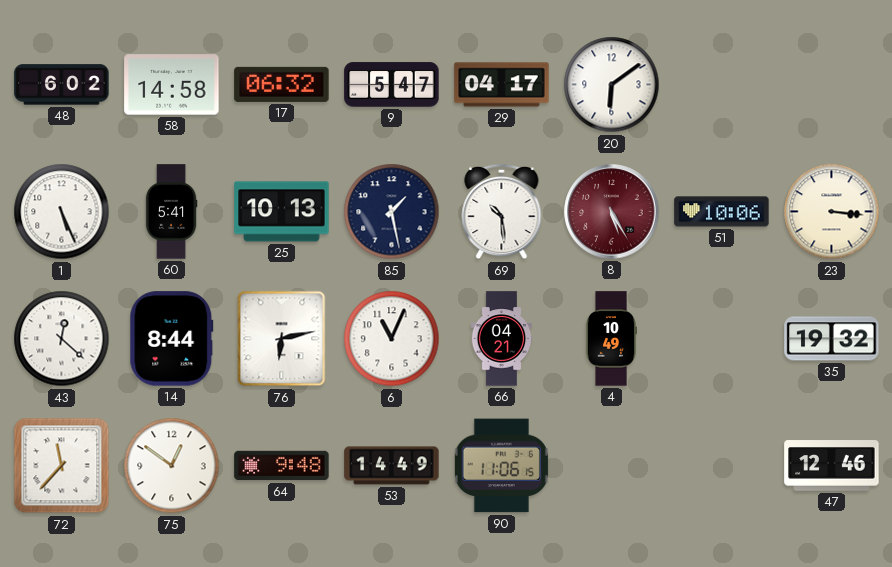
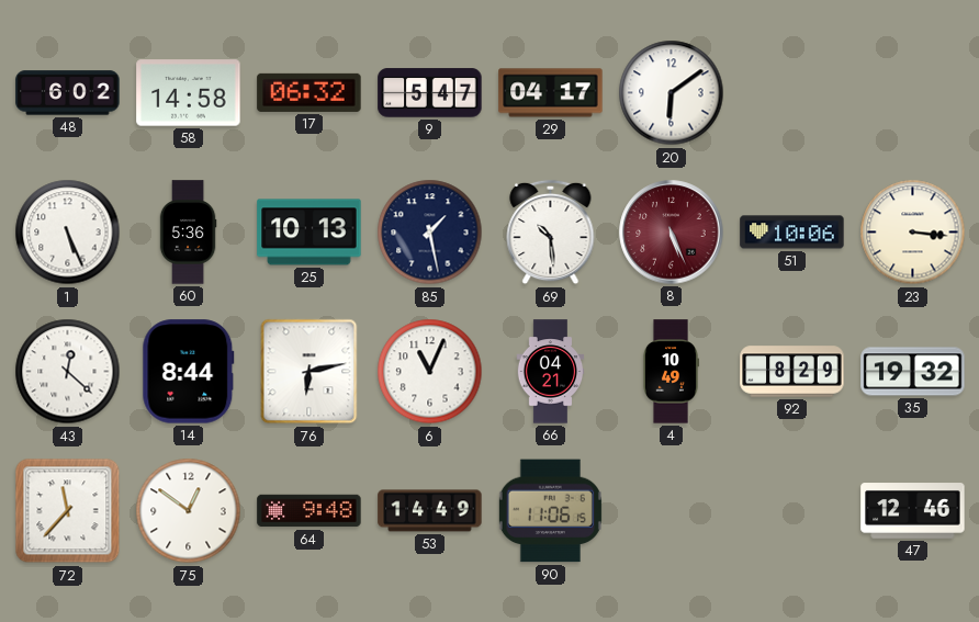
60: 5:41 -> 5:36 (188, 233)
8: 5:25 -> 5:26 (672, 233)
92: none -> 8:29 (792, 372)
